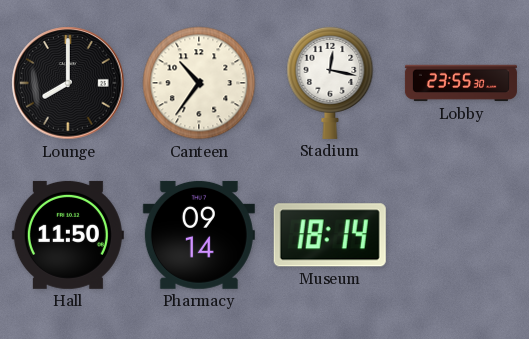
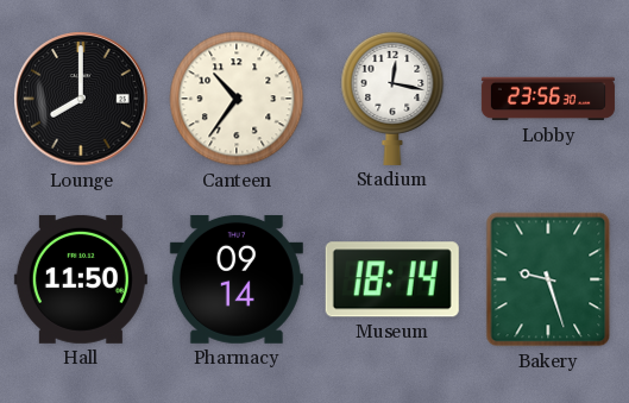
Lobby: 23:55 -> 23:56 (548, 99)
Bakery: none -> 9:27 (548, 279)
